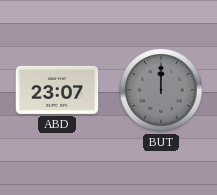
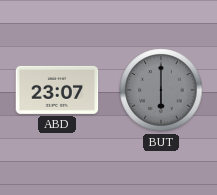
BUT: 12:00 -> 6:00 (161, 90)
